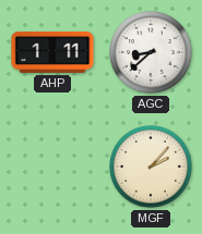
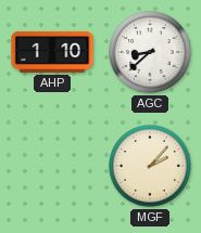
AHP: 1:11 -> 1:10 (52, 52)
